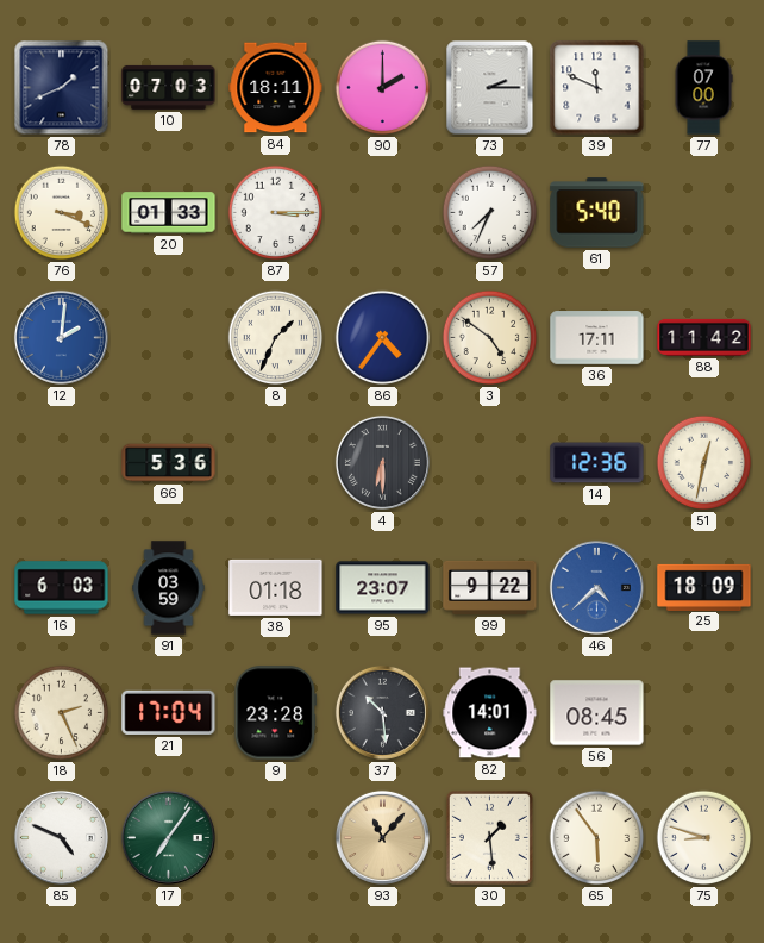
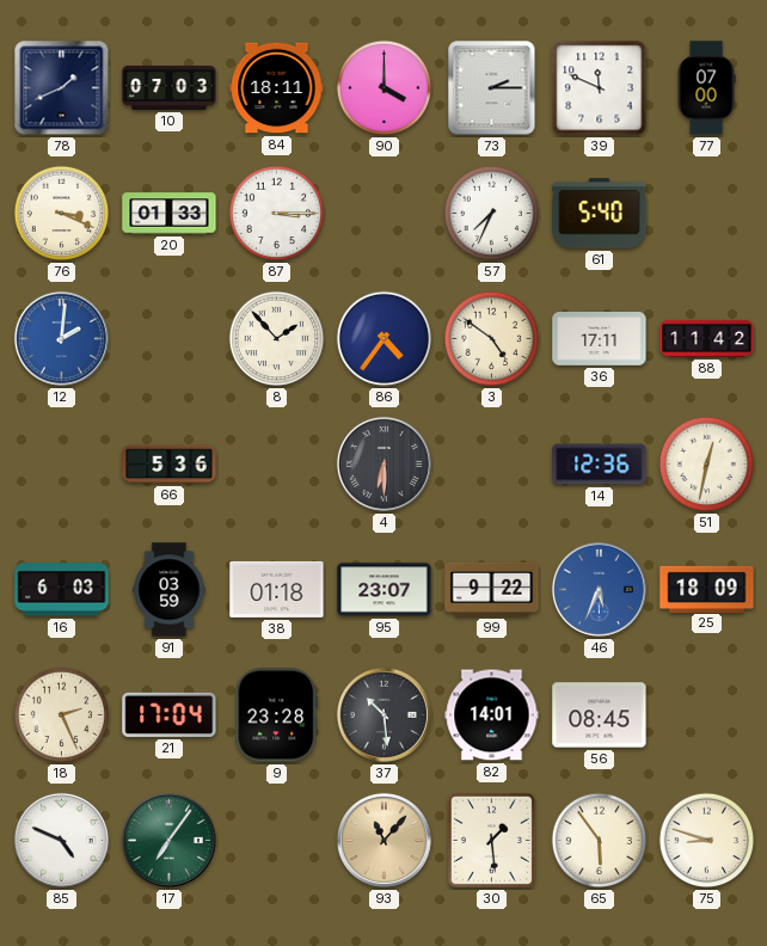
90: 2:00 -> 4:00 (385, 88)
8: 1:34 -> 1:53 (277, 339)
46: 4:38 -> 5:34 (599, 589)
